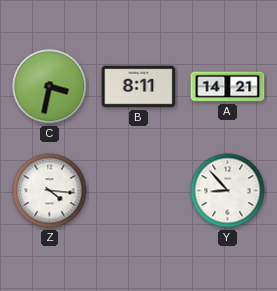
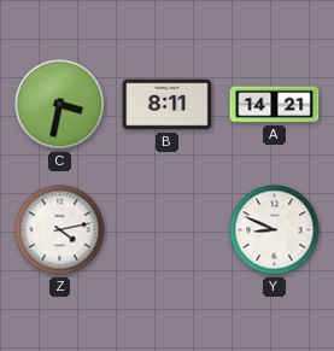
Z: 4:16 -> 4:13 (60, 230)
Y: 8:53 -> 8:49 (275, 230)
